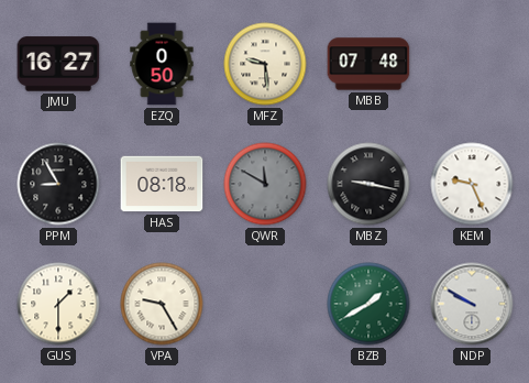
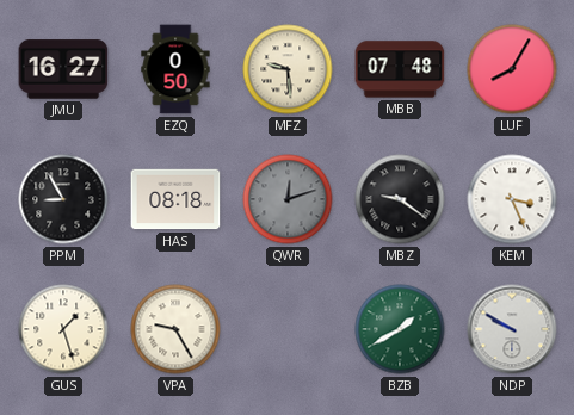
LUF: none -> 8:05 (512, 69)
QWR: 11:50 -> 12:12 (288, 199)
MBZ: 9:17 -> 9:21 (400, 199)
KEM: 9:26 -> 3:26 (512, 199)
GUS: 1:30 -> 1:27 (63, 329)
